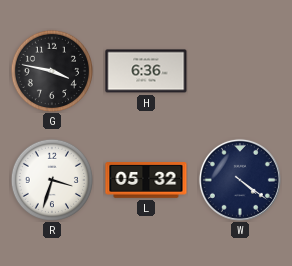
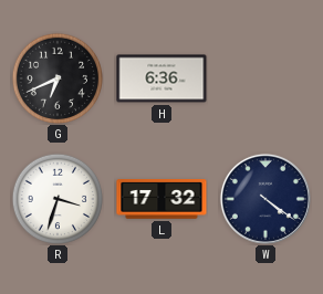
G: 3:47 -> 6:41 (56, 77)
L: 05:32 -> 17:32 (161, 200)
